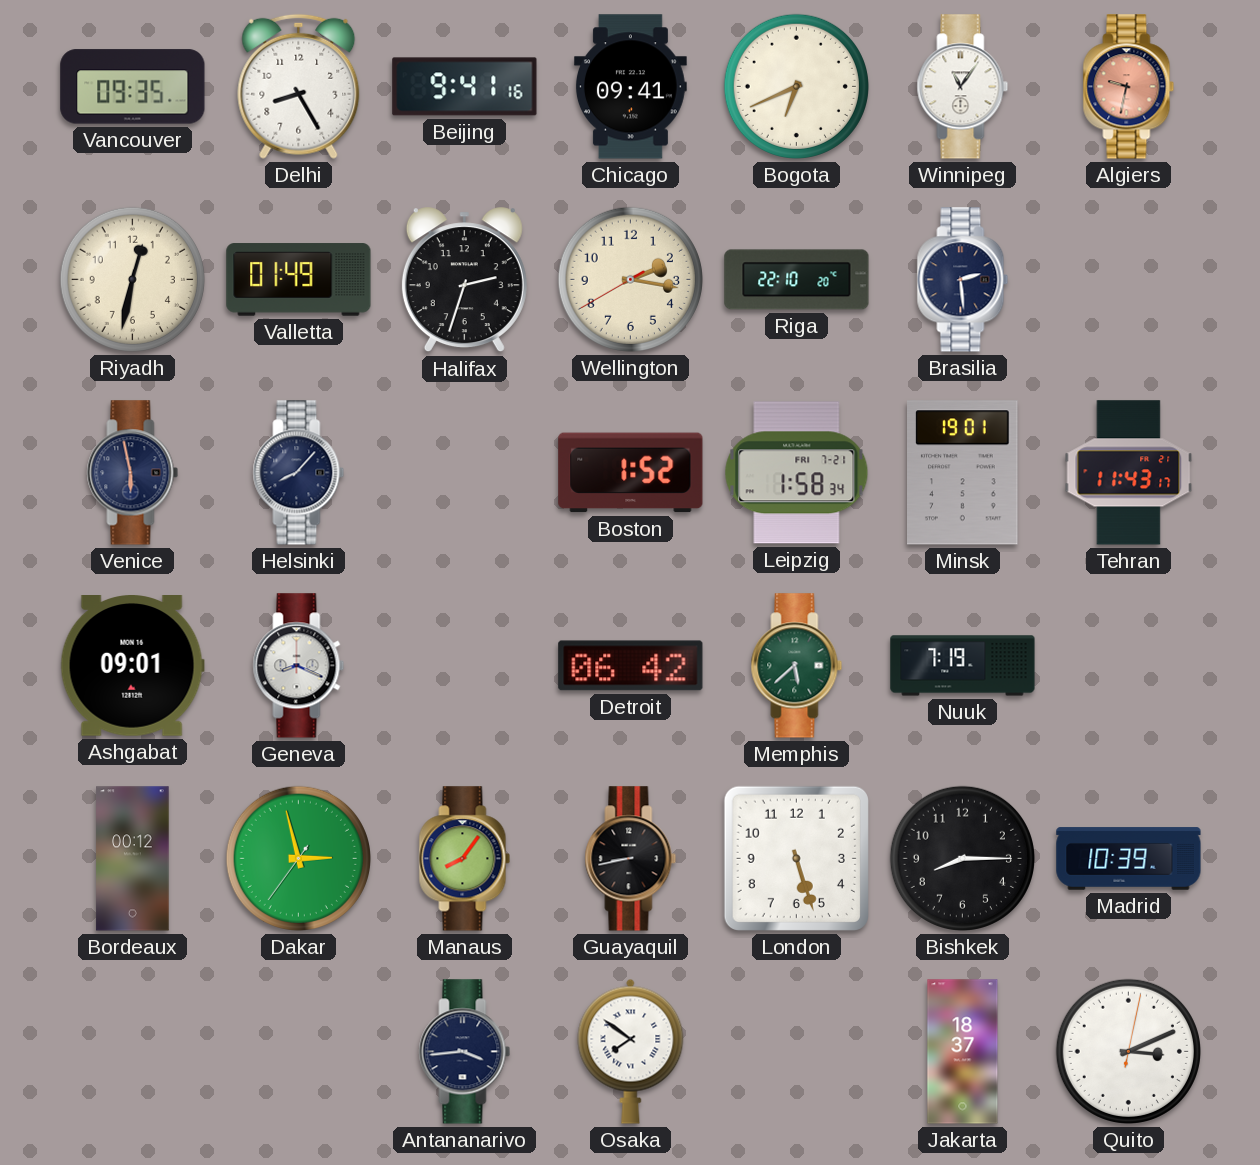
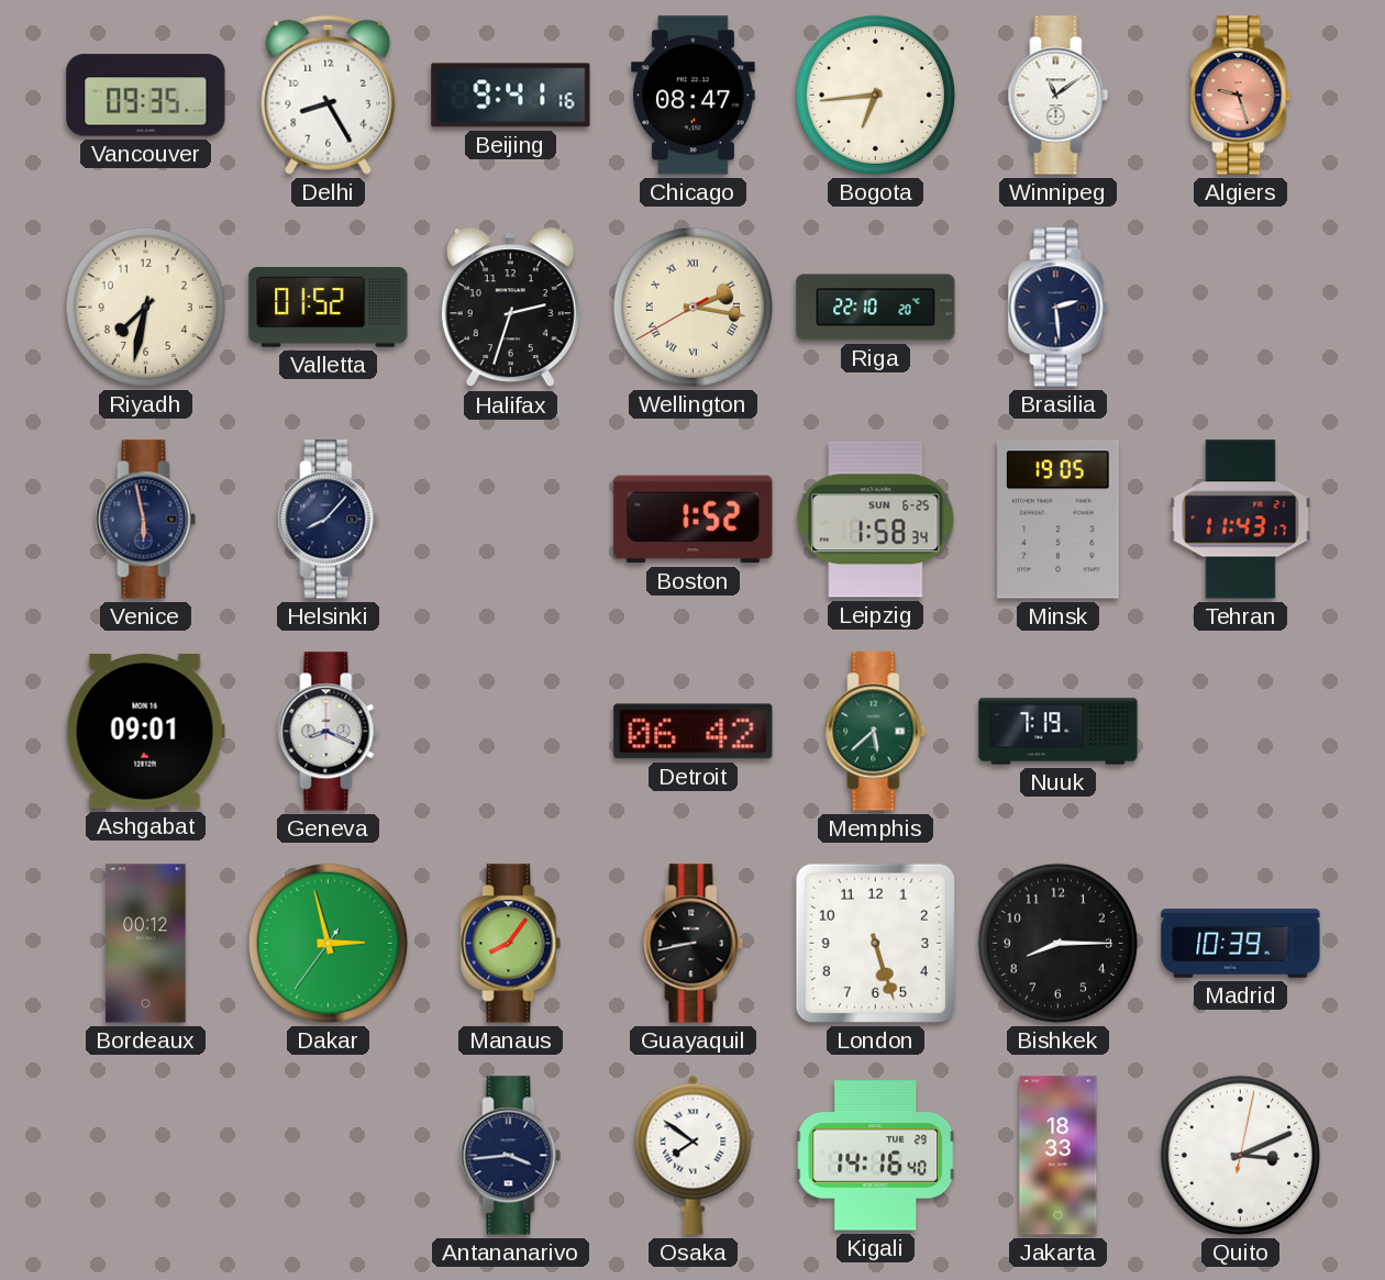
Chicago: 09:41 -> 08:47 (693, 96)
Bogota: 6:41 -> 6:44 (875, 94)
Winnipeg: 11:06 -> 11:09 (1059, 96)
Algiers: 9:32 -> 9:27 (1241, 96)
Riyadh: 12:32 -> 7:32 (145, 307)
Valletta: 01:49 -> 01:52 (329, 308)
Wellington numerals: Arabic -> Roman (693, 307)
Leipzig date: FRI 7-21 -> SUN 6-25 (876, 520)
Minsk: 19:01 -> 19:05 (1059, 520)
Kigali: none -> 14:16 (876, 1156)
Jakarta: 18:37 -> 18:33 (1059, 1156)
